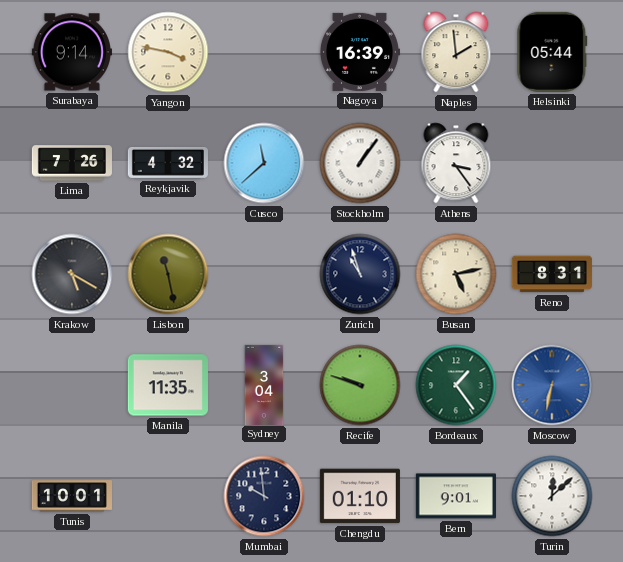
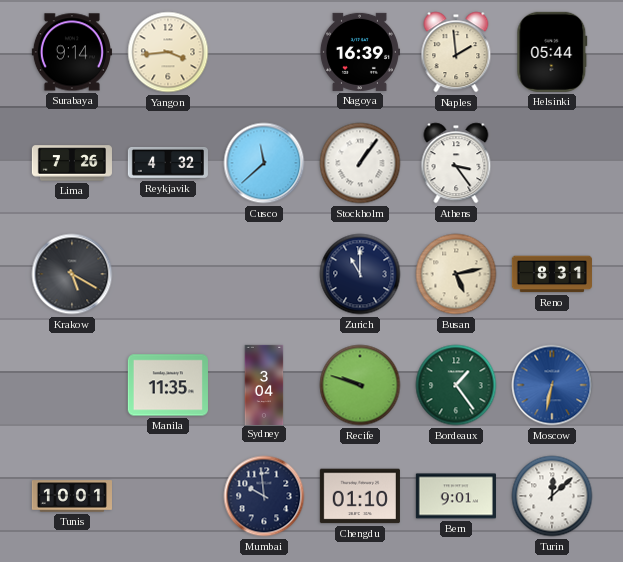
Yangon: 3:47 -> 3:44 (168, 52)
Lisbon: 11:28 -> none (168, 274)
Zurich: 10:57 -> 11:00 (360, 274)
